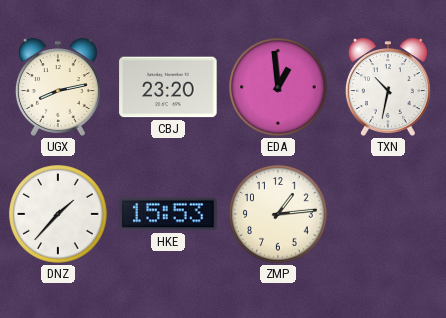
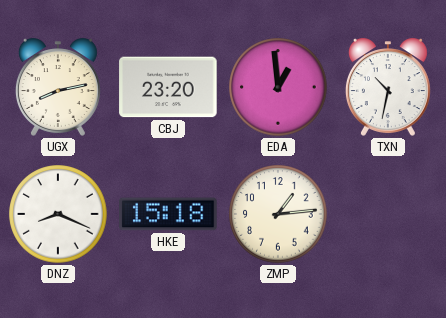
DNZ: 1:37 -> 8:19 (58, 214)
HKE: 15:53 -> 15:18 (168, 214)
